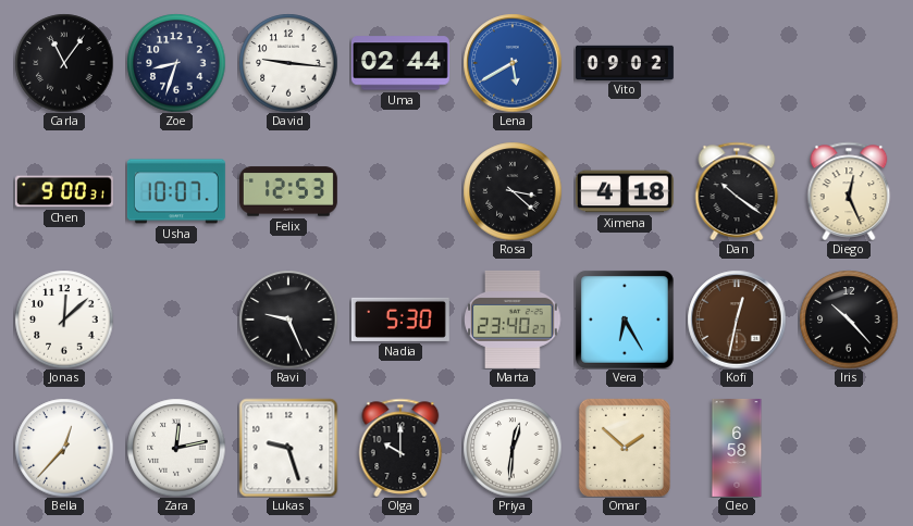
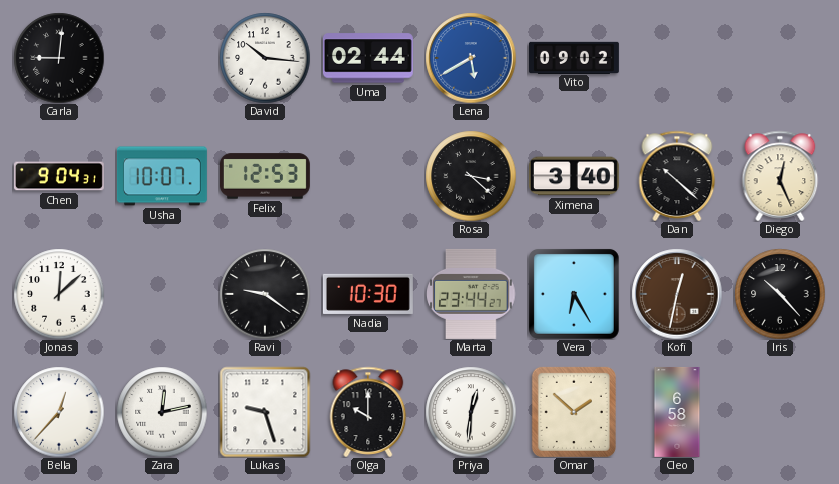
Carla: 11:06 -> 9:01 (59, 58)
Zoe: 8:33 -> none (176, 63)
David: 9:16 -> 10:16 (265, 58)
Chen: 9:00 -> 9:04 (59, 176)
Ximena: 4:18 -> 3:40 (574, 176)
Dan: 10:21 -> 10:22 (677, 176)
Ravi: 9:26 -> 9:21 (265, 294)
Nadia: 5:30 -> 10:30 (368, 294)
Marta: 23:40 -> 23:44 (471, 294)
